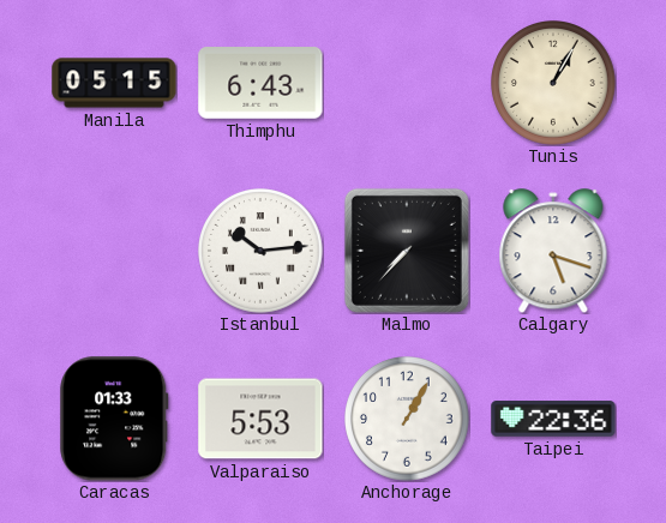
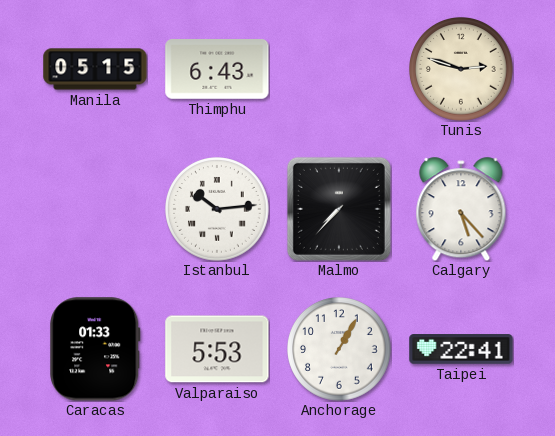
Tunis: 1:05 -> 2:48 (462, 70)
Calgary: 5:18 -> 5:23 (461, 209)
Taipei: 22:36 -> 22:41 (461, 349)
